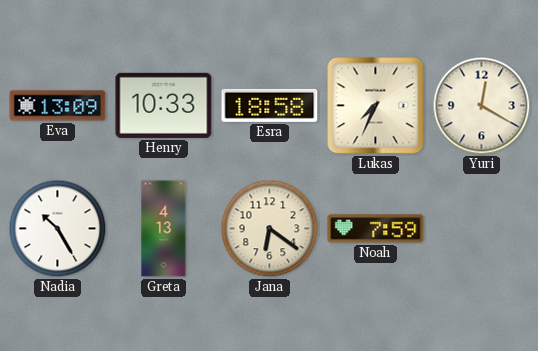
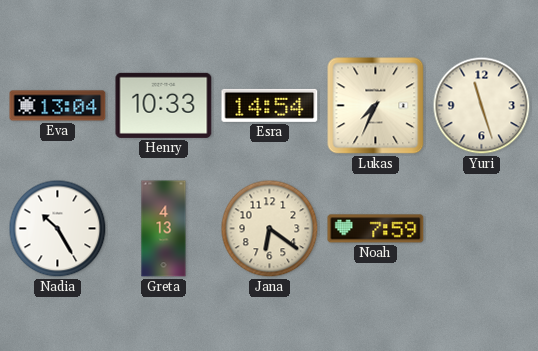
Eva: 13:09 -> 13:04 (58, 106)
Esra: 18:58 -> 14:54 (270, 105)
Yuri: 12:20 -> 11:27 (482, 106)
